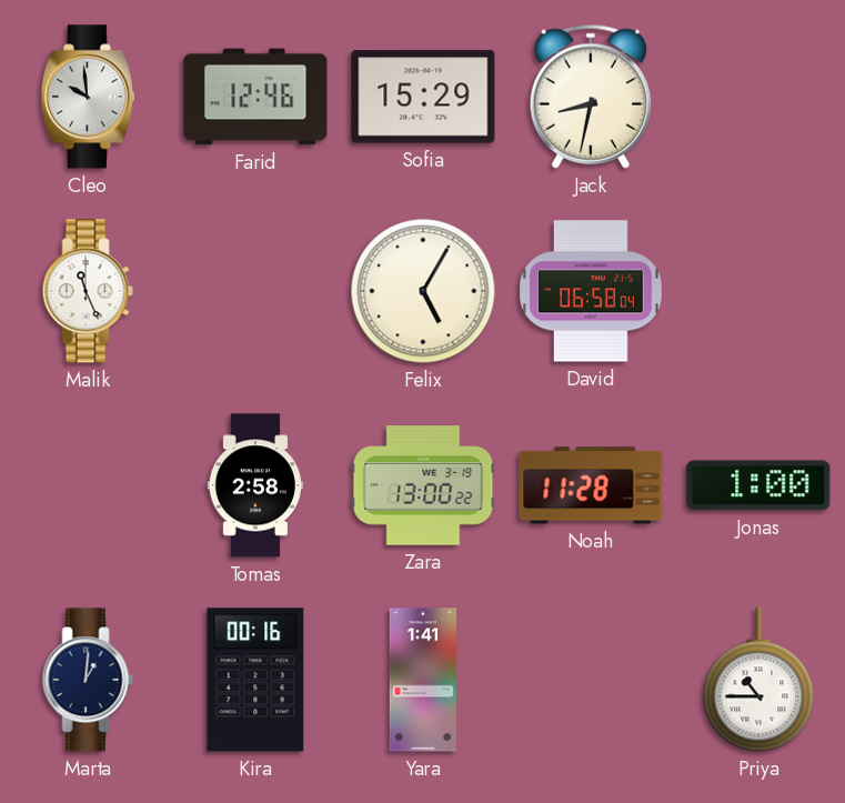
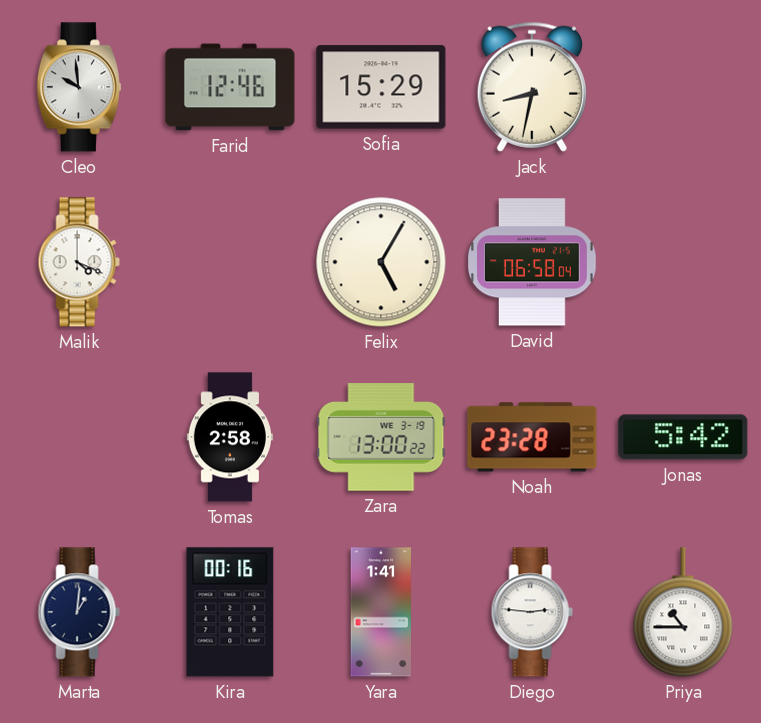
Malik: 11:26 -> 4:19 (79, 262)
Noah: 11:28 -> 23:28 (532, 437)
Jonas: 1:00 -> 5:42 (683, 437)
Diego: none -> 2:46 (532, 612)
